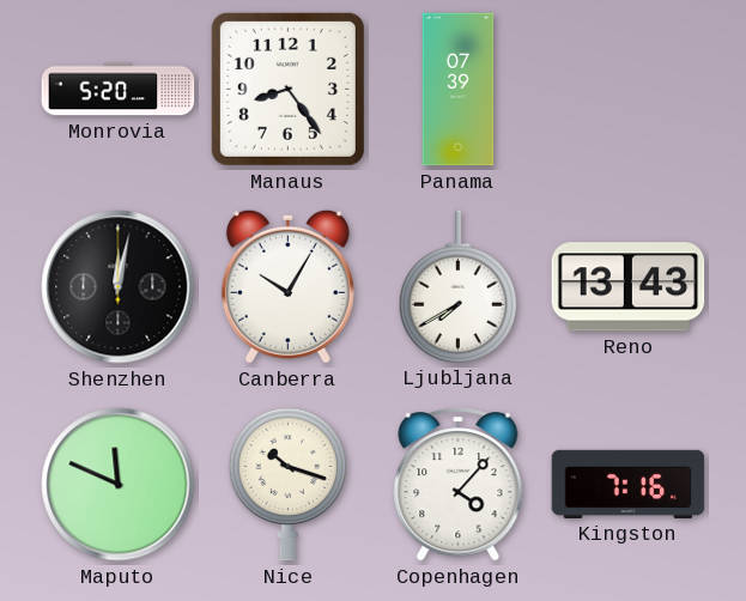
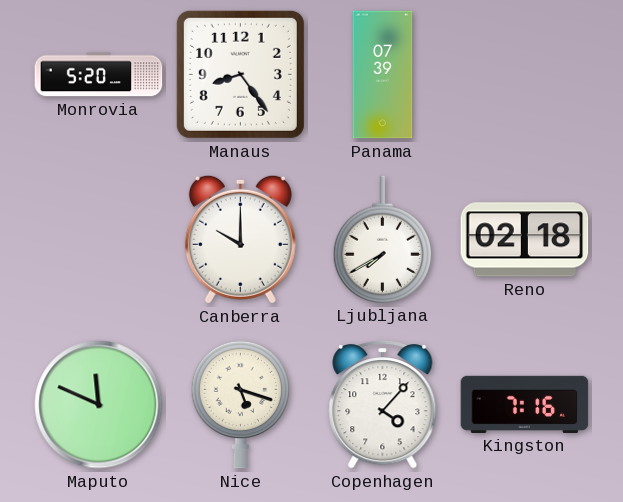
Shenzhen: 12:02 -> none (119, 287)
Canberra: 10:05 -> 10:00 (240, 239)
Reno: 13:43 -> 02:18 (525, 240)
Nice: 10:18 -> 5:18 (240, 404)
